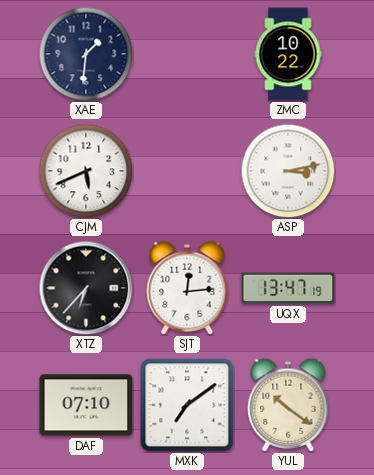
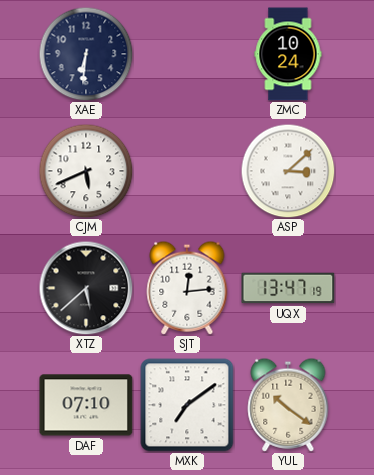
XAE: 1:31 -> 6:31 (86, 54)
ZMC: 10:22 -> 10:24 (288, 54)
ASP: 3:13 -> 3:08 (288, 171)
XTZ: 6:37 -> 5:38 (86, 288)
